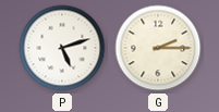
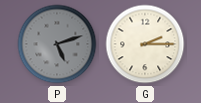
P dial: white -> grey (57, 44)
